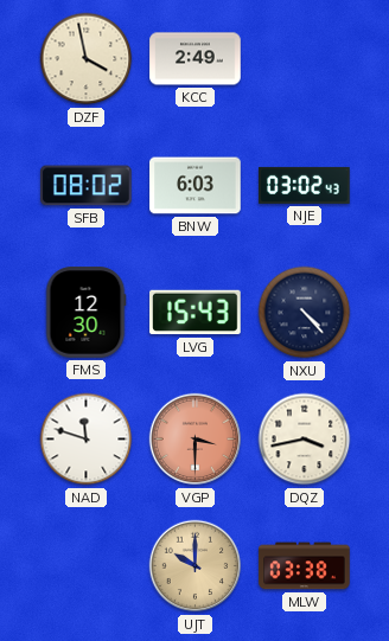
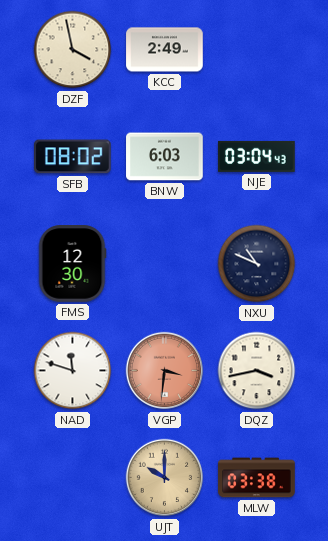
NJE: 03:02 -> 03:04 (257, 156)
LVG: 15:43 -> none (196, 313)
NXU: 4:23 -> 10:49 (257, 264)
VGP: 3:30 -> 3:31 (165, 371)
